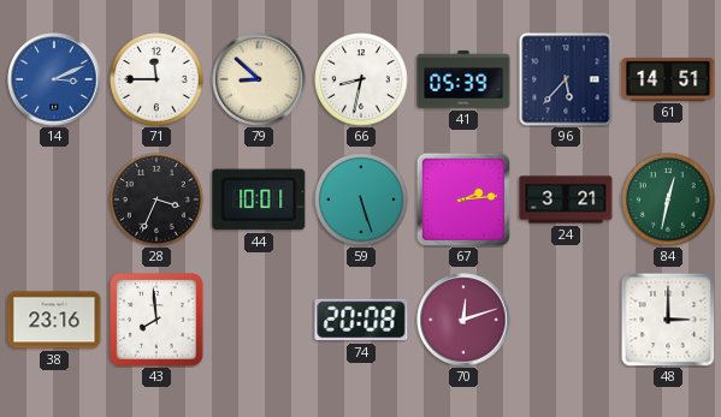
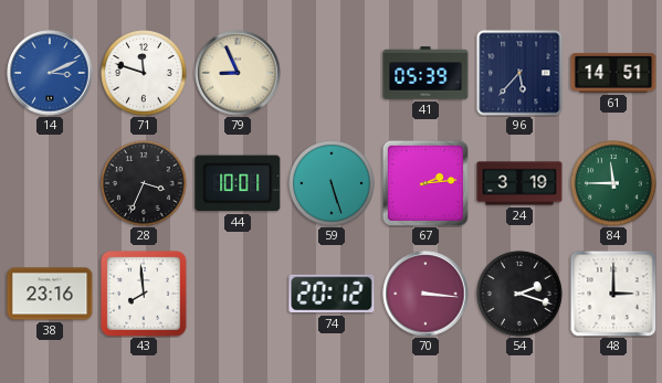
71: 11:45 -> 11:48 (144, 73)
79: 8:52 -> 8:56 (238, 73)
66: 8:32 -> none (361, 79)
24: 3:21 -> 3:19 (519, 183)
84: 12:32 -> 11:45 (613, 183)
74: 20:08 -> 20:12 (332, 294)
70: 12:12 -> 3:16 (425, 294)
54: none -> 2:18 (519, 294)
